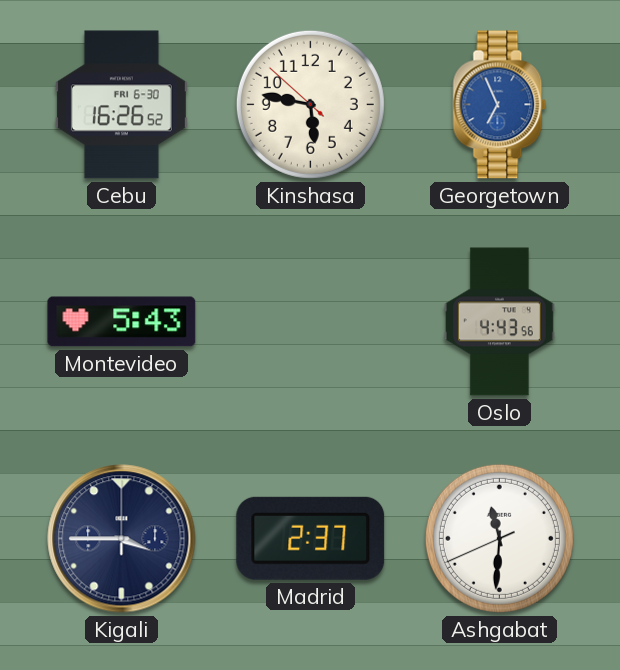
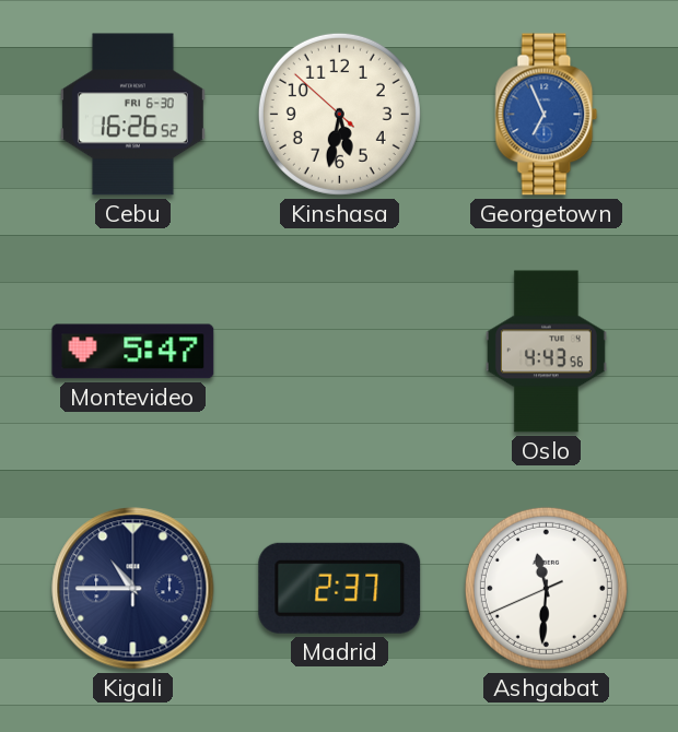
Kinshasa: 5:46 -> 5:31 (339, 114)
Montevideo: 5:43 -> 5:47 (133, 352)
Kigali: 3:45 -> 10:45 (133, 589)
